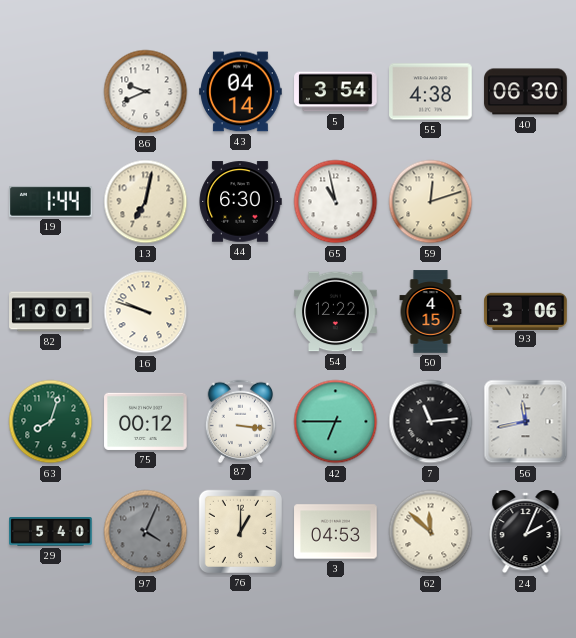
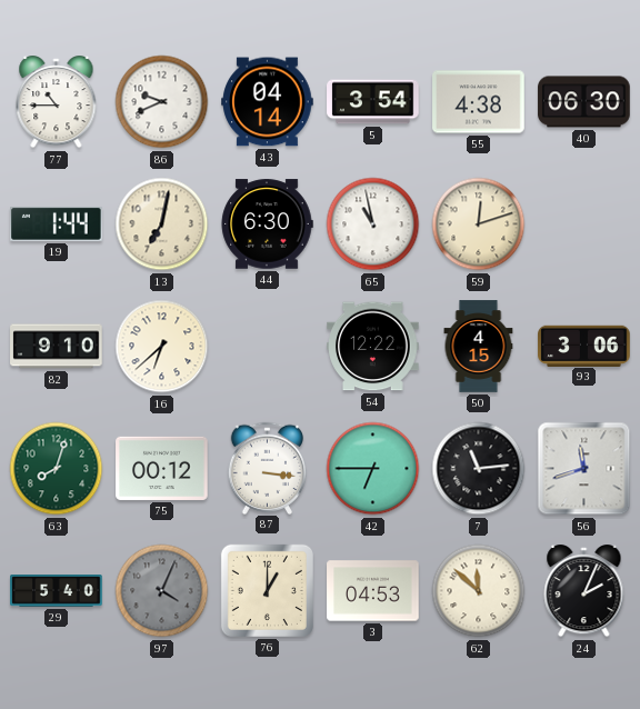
77: none -> 10:45 (57, 103)
82: 10:01 -> 9:10 (57, 347)
16: 9:48 -> 6:38 (162, 347)
56: 11:43 -> 11:42 (584, 469)
